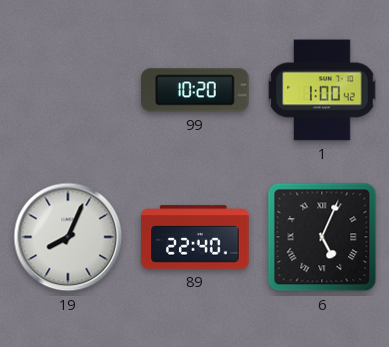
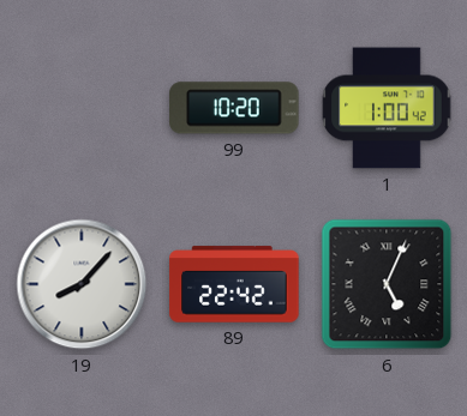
19: 8:04 -> 8:07 (82, 284)
89: 22:40 -> 22:42 (234, 284)
